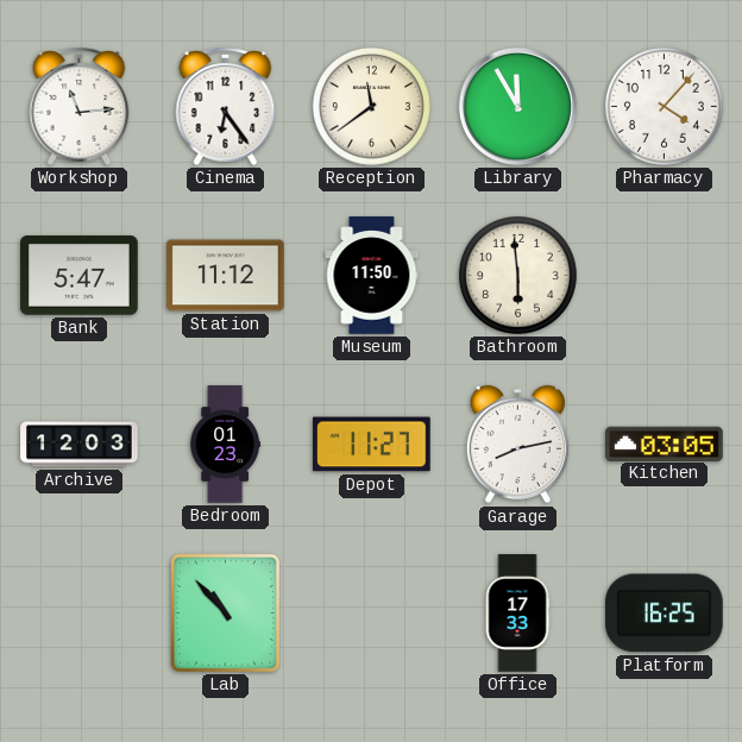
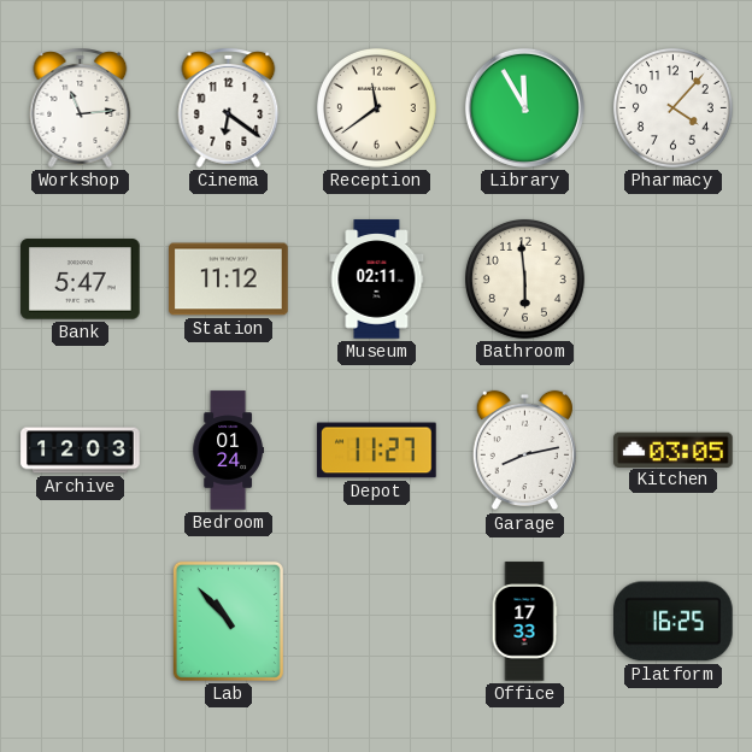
Cinema: 6:24 -> 6:21 (229, 107)
Museum: 11:50 -> 02:11 (377, 280)
Bedroom: 01:23 -> 01:24 (228, 451)
